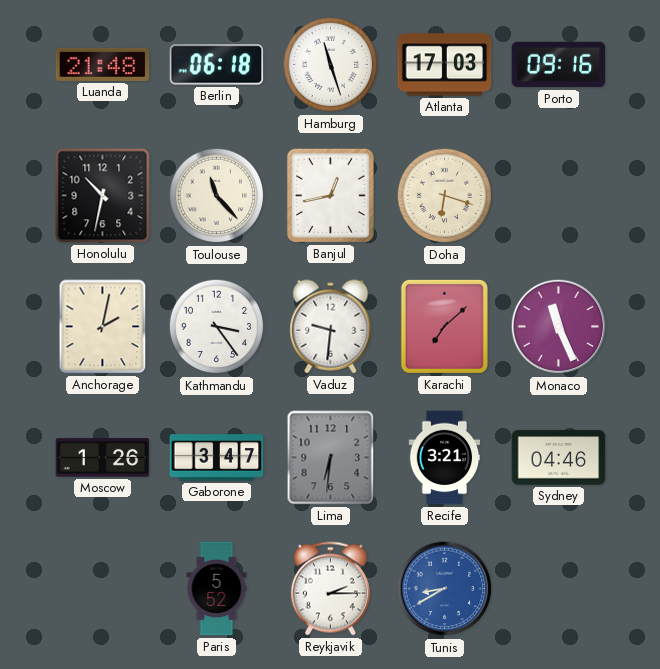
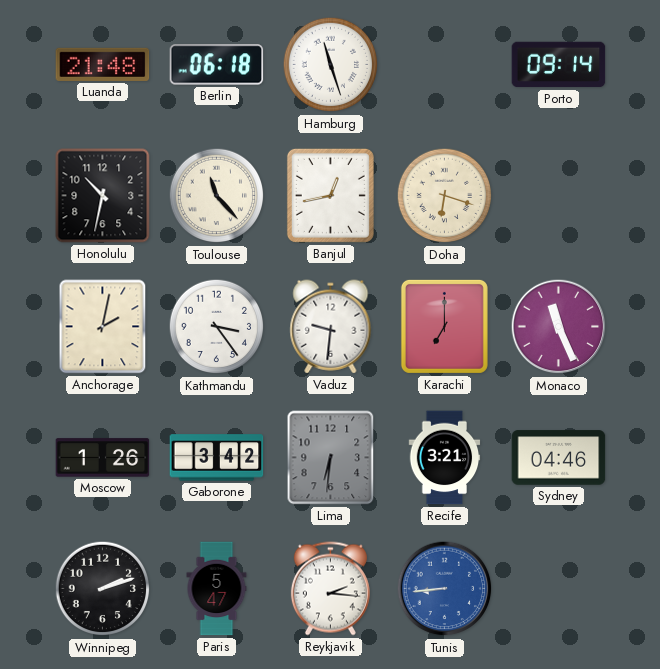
Atlanta: 17:03 -> none (445, 65)
Porto: 09:16 -> 09:14 (559, 65)
Karachi: 7:08 -> 7:00 (444, 326)
Gaborone: 3:47 -> 3:42 (217, 458)
Winnipeg: none -> 2:12 (103, 589)
Paris: 5:52 -> 5:47 (217, 589)
Reykjavik: 2:15 -> 2:16 (330, 589)
Tunis: 8:40 -> 8:44 (445, 589)
